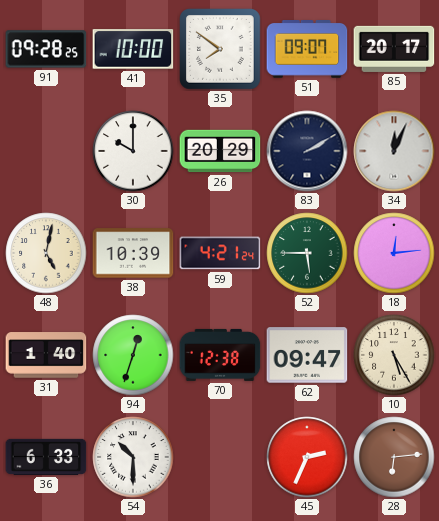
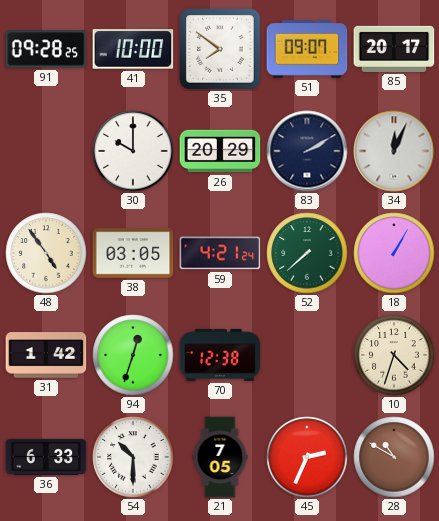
48: 5:02 -> 4:54 (46, 253)
38: 10:39 -> 03:05 (133, 253)
52: 5:45 -> 7:38 (307, 253)
18: 12:14 -> 1:05 (394, 253)
31: 1:40 -> 1:42 (46, 355)
62: 09:47 -> none (307, 355)
10: 5:25 -> 4:33 (394, 355)
21: none -> 7:05 (220, 457)
28: 6:14 -> 10:50 (394, 457)
